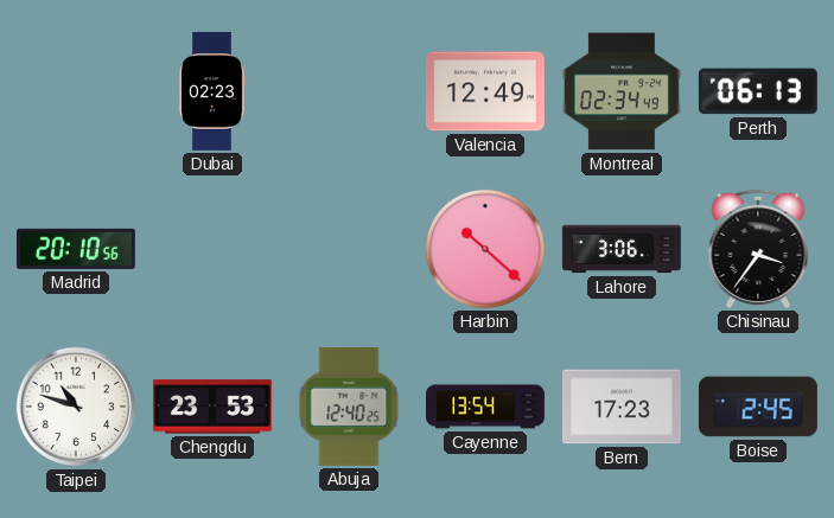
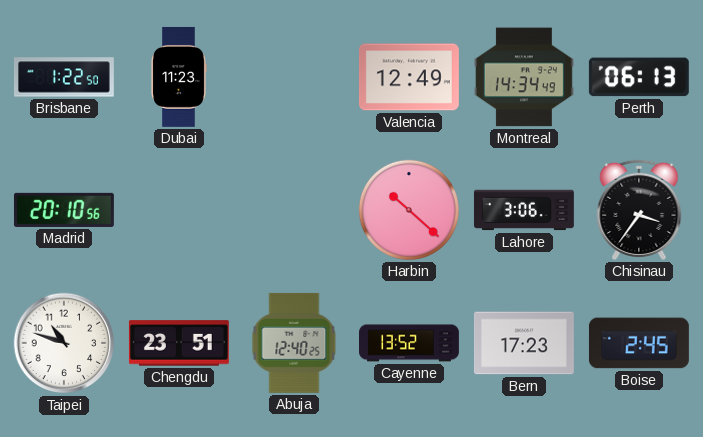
Brisbane: none -> 1:22 (64, 77)
Dubai: 02:23 -> 11:23 (179, 77)
Montreal: 02:34 -> 14:34 (524, 77)
Chengdu: 23:53 -> 23:51 (179, 343)
Cayenne: 13:54 -> 13:52 (410, 343)
